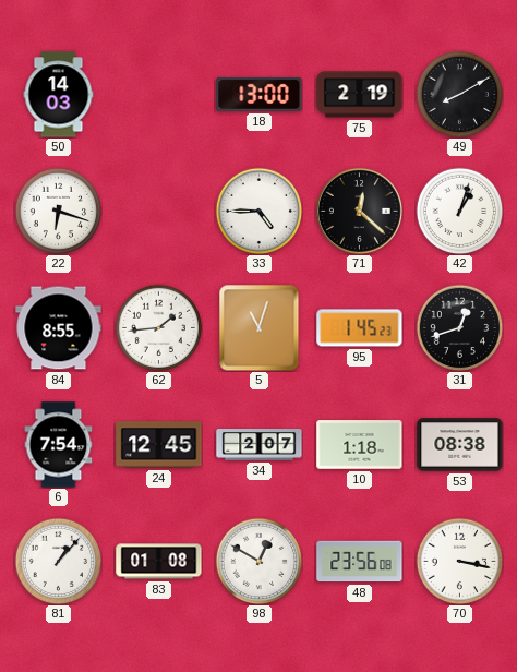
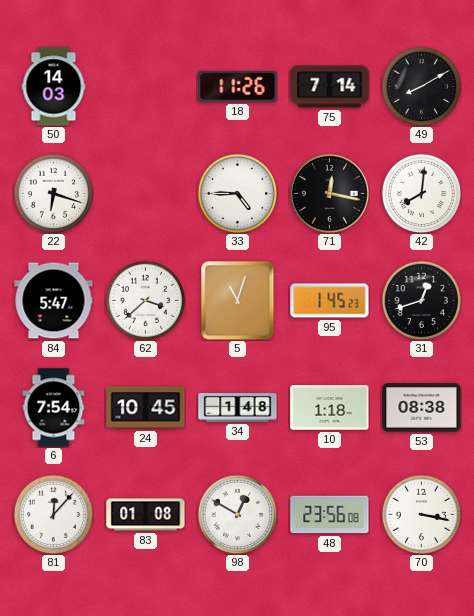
18: 13:00 -> 11:26 (238, 86)
75: 2:19 -> 7:14 (330, 87)
71: 12:22 -> 12:17 (329, 193)
42: 1:03 -> 8:01 (421, 193)
84: 8:55 -> 5:47 (54, 301)
62: 1:44 -> 3:38 (145, 300)
24: 12:45 -> 10:45 (146, 408)
34: 2:07 -> 1:48 (238, 408)
81: 1:07 -> 12:07 (53, 514)
